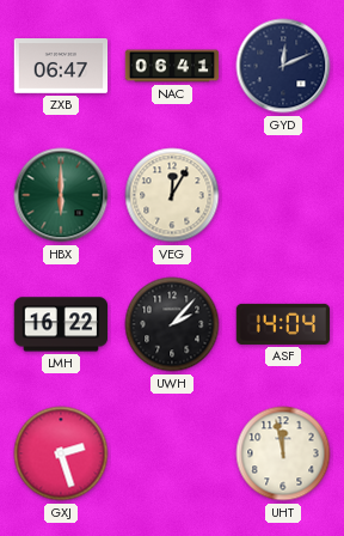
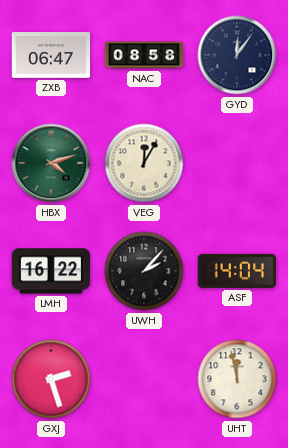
NAC: 06:41 -> 08:58 (144, 55)
GYD: 12:11 -> 12:06 (237, 55)
HBX: 6:00 -> 4:12 (51, 163)
